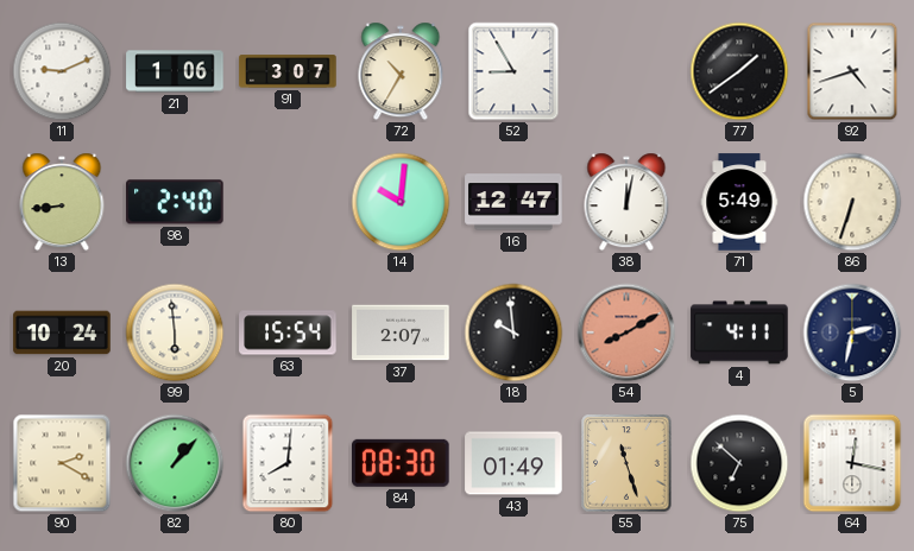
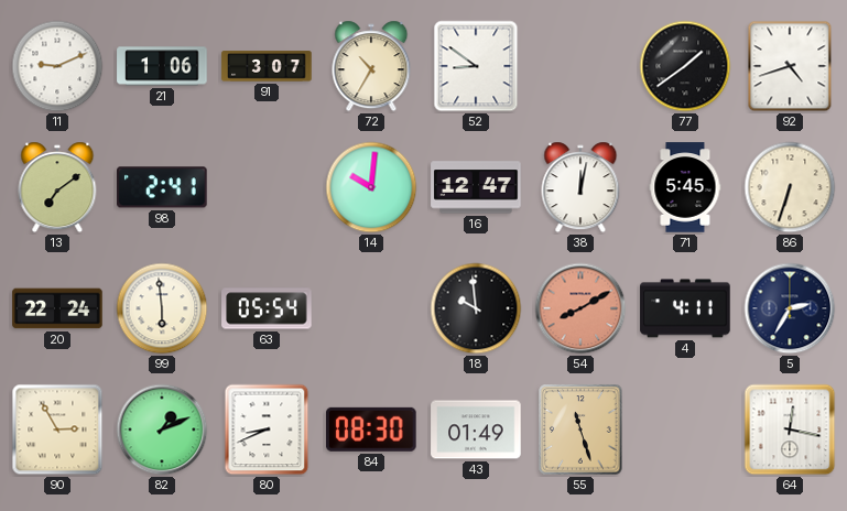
52: 8:55 -> 8:51 (476, 66)
13: 8:44 -> 7:09 (57, 187)
98: 2:40 -> 2:41 (162, 187)
71: 5:49 -> 5:45 (685, 187)
20: 10:24 -> 22:24 (57, 308)
63: 15:54 -> 05:54 (267, 308)
37: 2:07 -> none (401, 332)
5: 2:32 -> 2:35 (790, 308)
90: 2:20 -> 2:55 (57, 430)
82: 1:07 -> 1:11 (162, 430)
80: 8:01 -> 8:41 (267, 430)
75: 6:52 -> none (739, 463)
